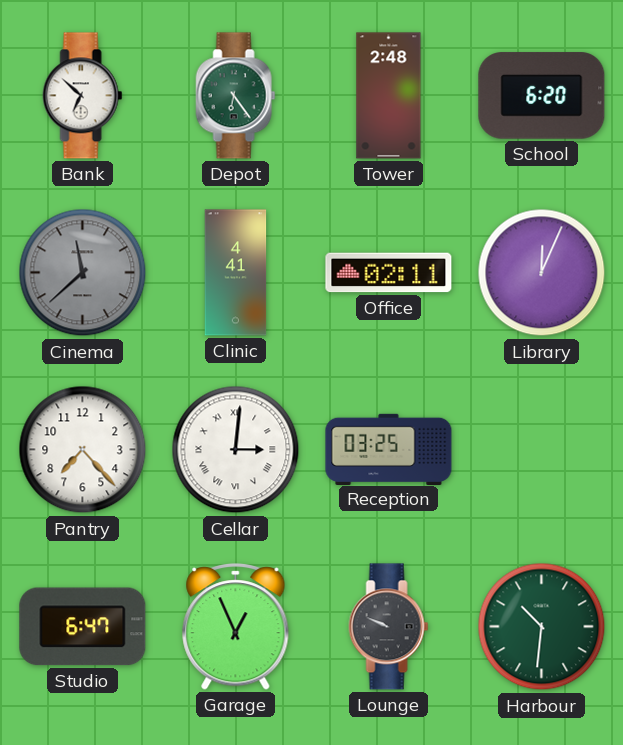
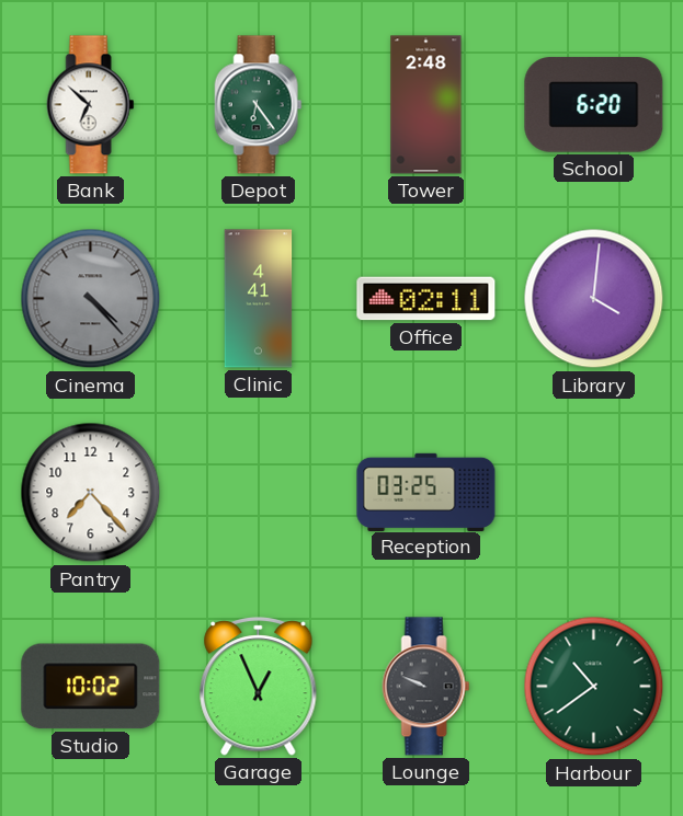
Cinema: 11:38 -> 4:23 (91, 299)
Library: 12:04 -> 4:01 (594, 299)
Cellar: 3:01 -> none (236, 450)
Studio: 6:47 -> 10:02 (91, 687)
Harbour: 10:31 -> 10:39 (594, 687)
